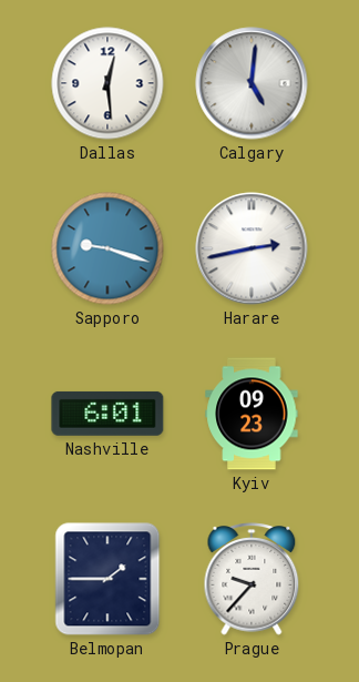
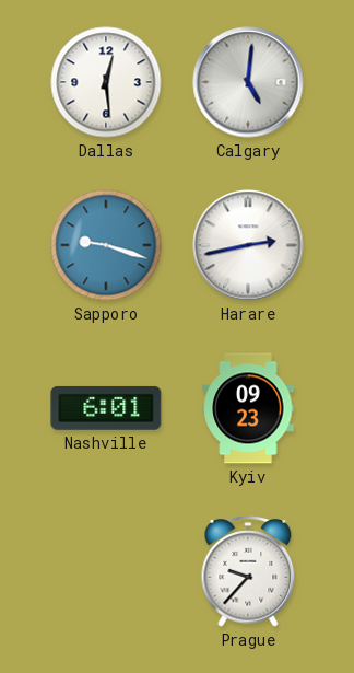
Belmopan: 1:45 -> none (107, 579)
